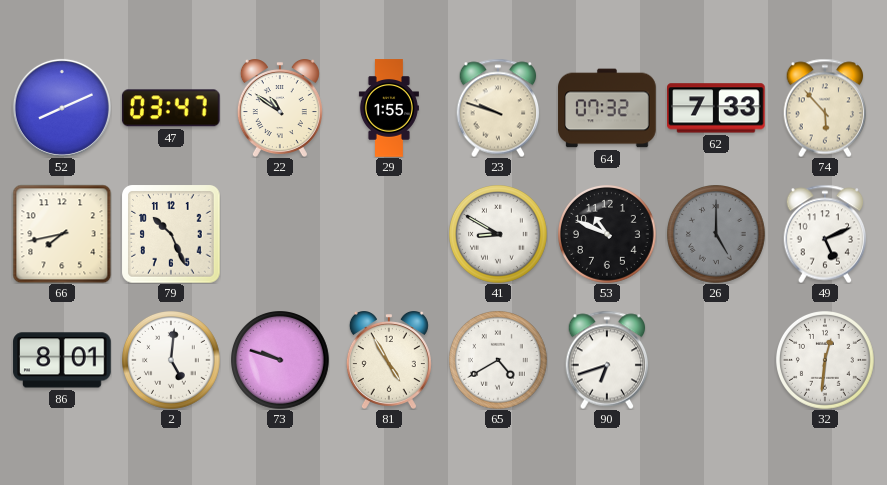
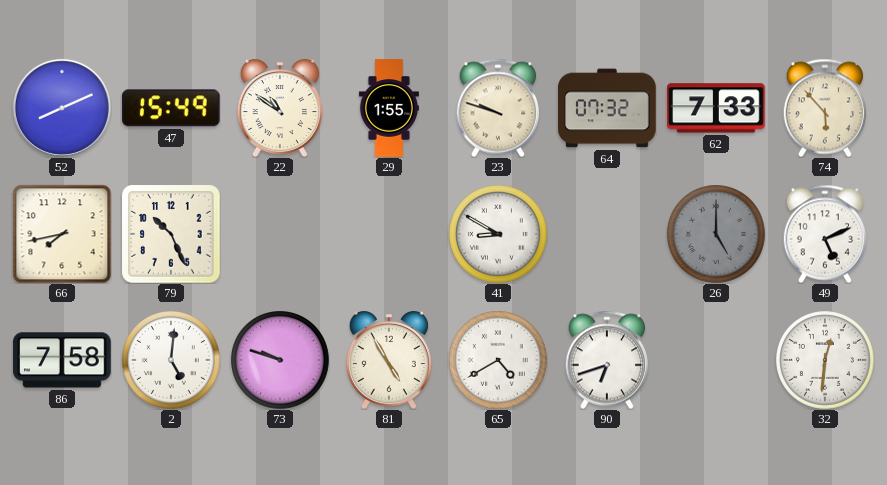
47: 03:47 -> 15:49 (171, 108)
53: 10:49 -> none (608, 235)
86: 8:01 -> 7:58 (62, 360)
